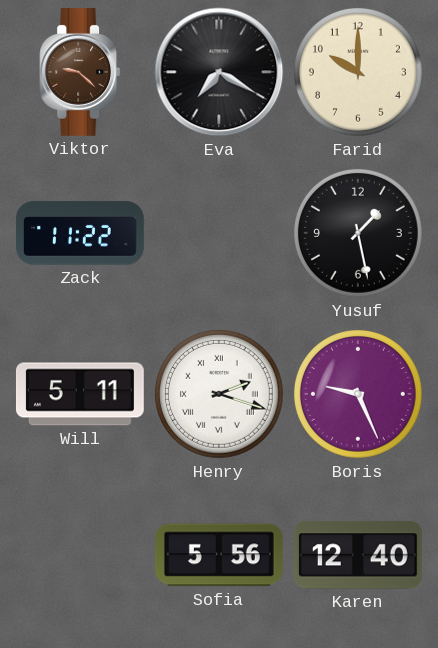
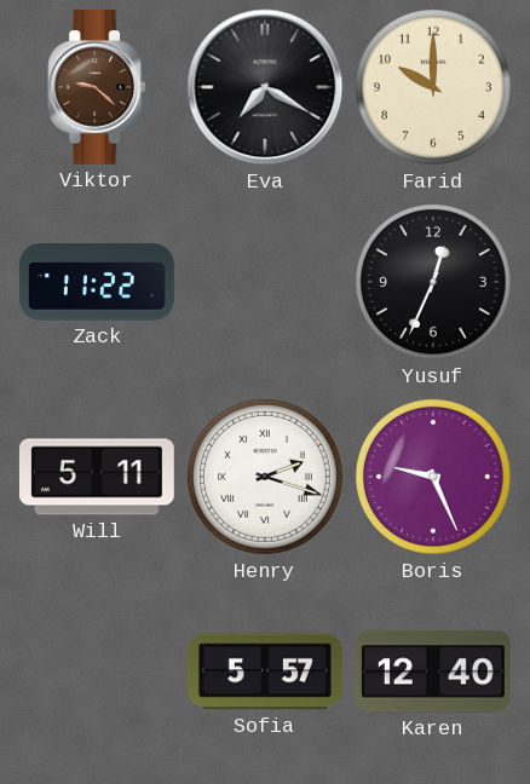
Yusuf: 1:28 -> 12:34 (433, 282)
Sofia: 5:56 -> 5:57 (265, 671)
